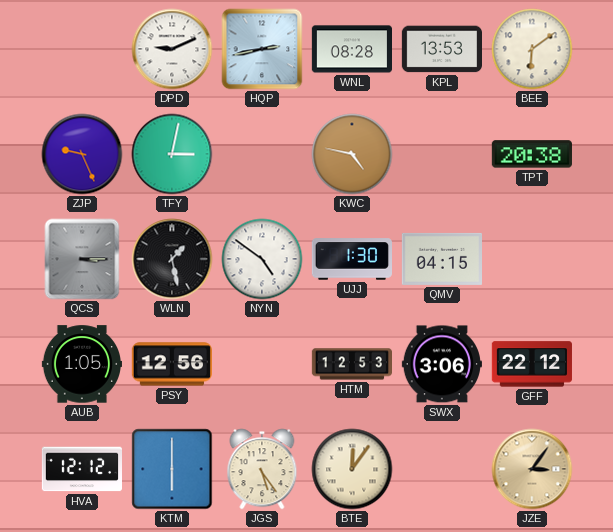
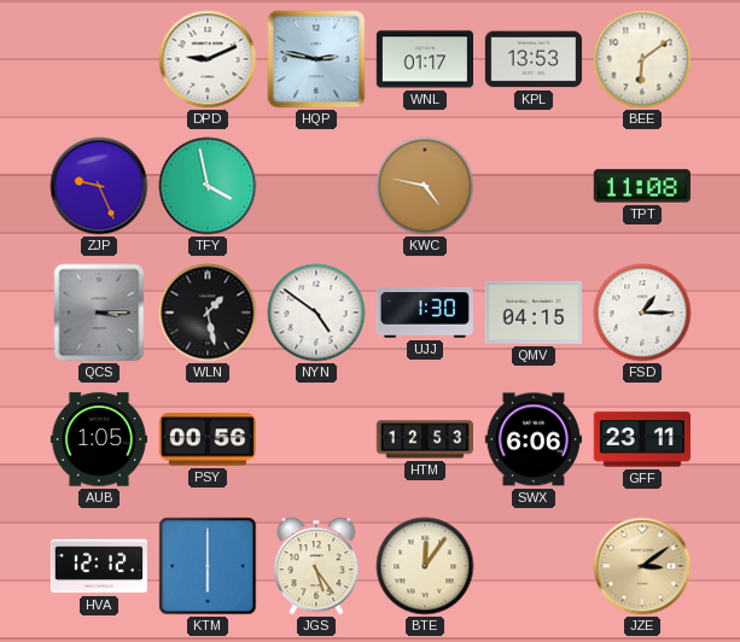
HQP: 2:43 -> 2:47 (316, 59)
WNL: 08:28 -> 01:17 (424, 59)
TFY: 3:02 -> 3:58 (208, 186)
TPT: 20:38 -> 11:08 (642, 186)
FSD: none -> 1:15 (642, 313)
PSY: 12:56 -> 00:56 (208, 439)
SWX: 3:06 -> 6:06 (534, 439)
GFF: 22:12 -> 23:11 (642, 439)
JZE: 3:06 -> 3:09 (642, 566)
